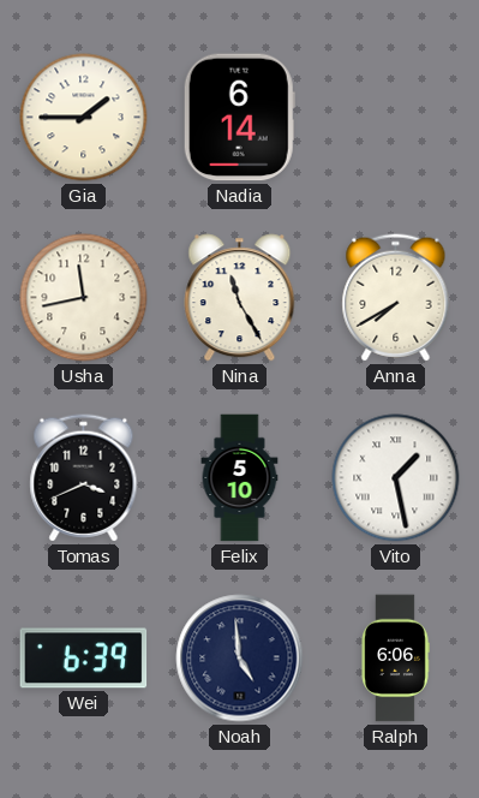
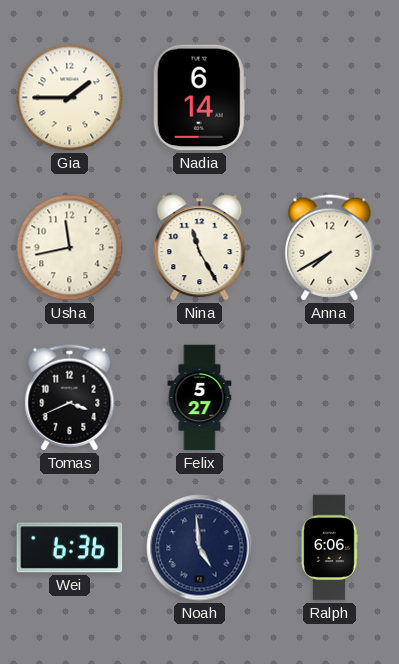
Felix: 5:10 -> 5:27 (200, 398)
Vito: 1:28 -> none (396, 478)
Wei: 6:39 -> 6:36 (70, 548)
